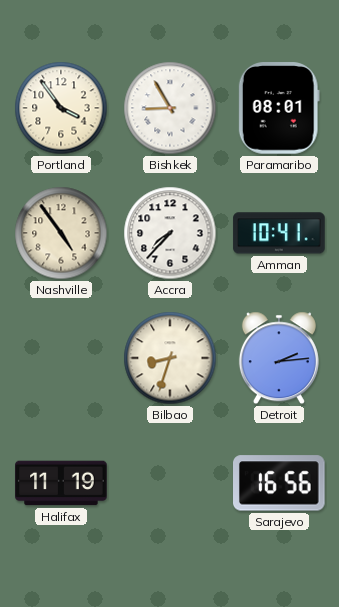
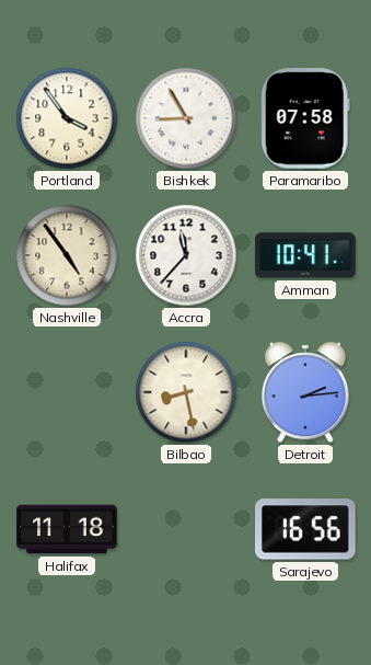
Paramaribo: 08:01 -> 07:58 (305, 118)
Accra: 7:37 -> 11:37 (186, 255)
Bilbao: 8:33 -> 8:28 (186, 392)
Halifax: 11:19 -> 11:18 (67, 529)
